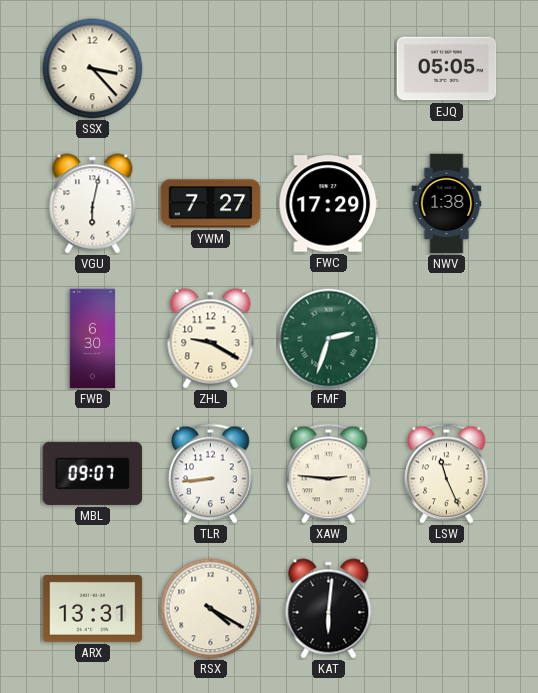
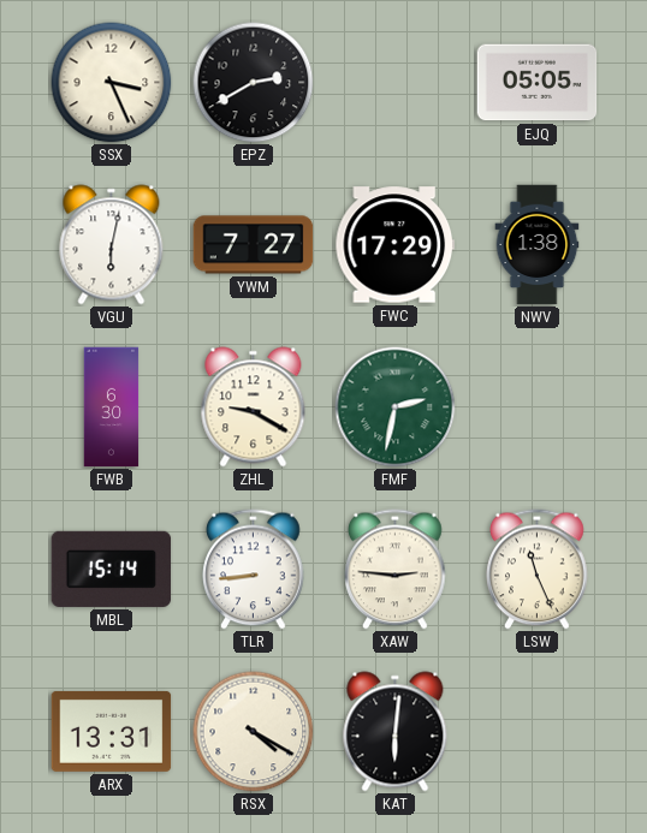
SSX: 3:23 -> 3:26 (112, 83)
EPZ: none -> 2:40 (254, 83)
FMF: 2:33 -> 2:32 (396, 407)
MBL: 09:07 -> 15:14 (112, 569)
